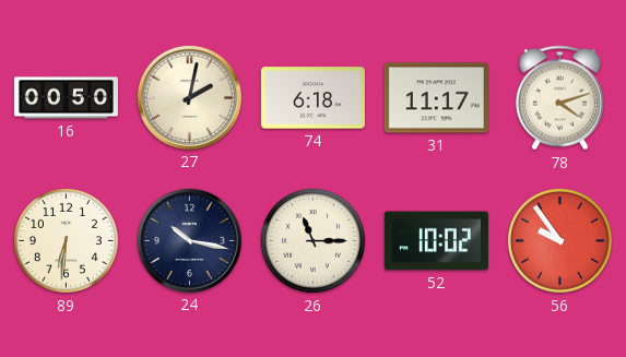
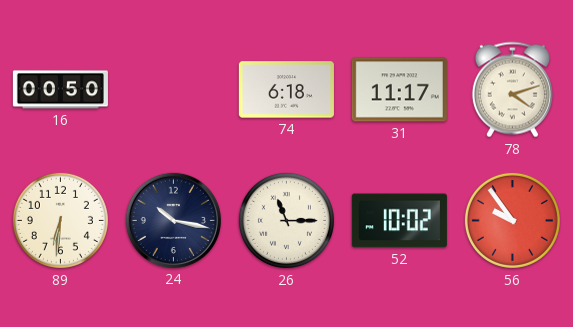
27: 2:02 -> none (189, 97)
